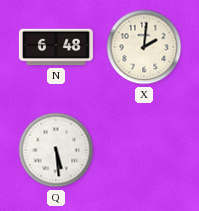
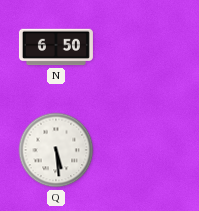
N: 6:48 -> 6:50 (56, 47)
X: 2:01 -> none (144, 47)
